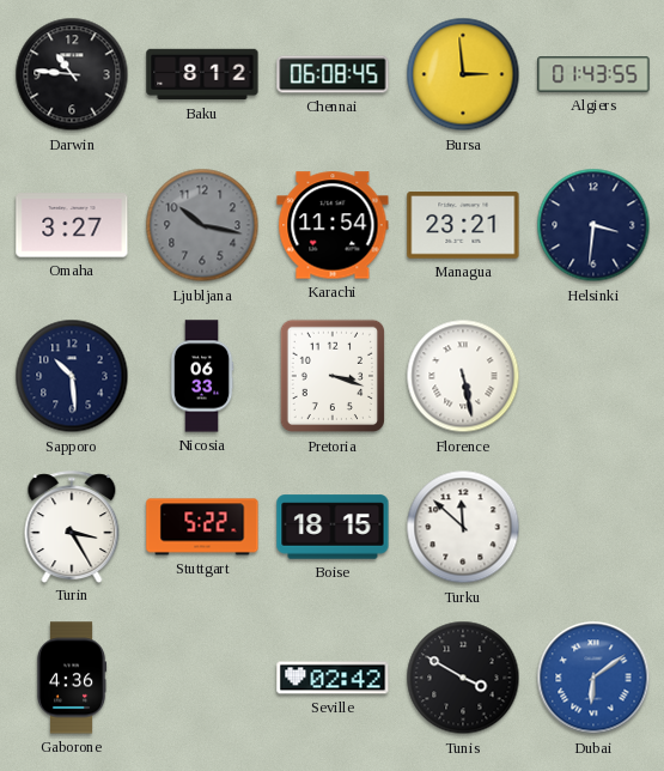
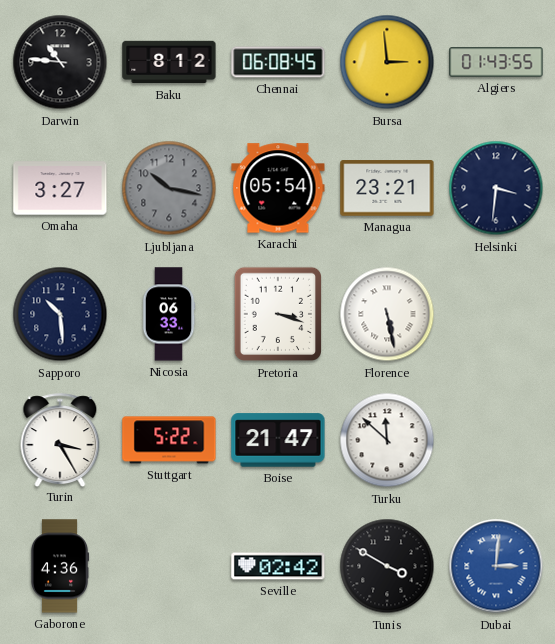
Karachi: 11:54 -> 05:54 (278, 188)
Boise: 18:15 -> 21:47 (278, 440)
Dubai: 6:09 -> 3:01 (496, 566)
